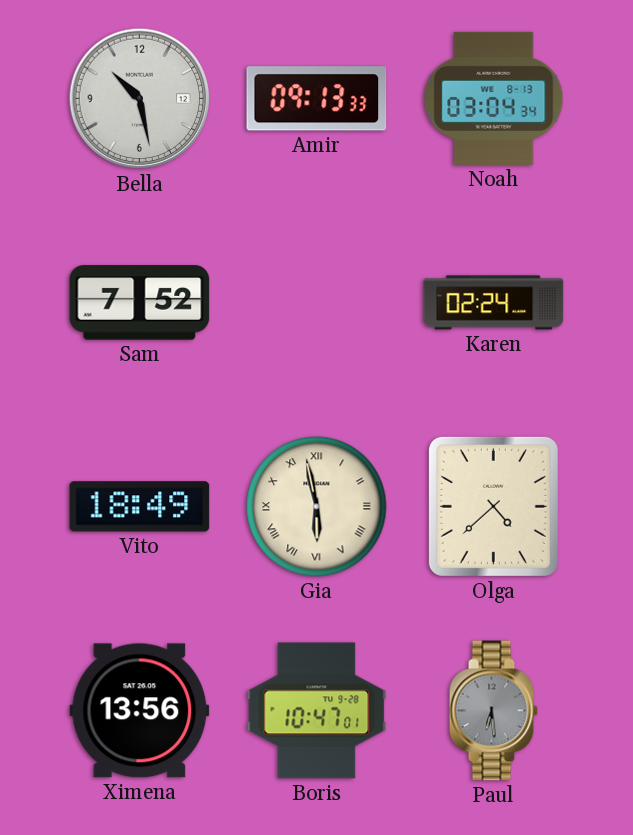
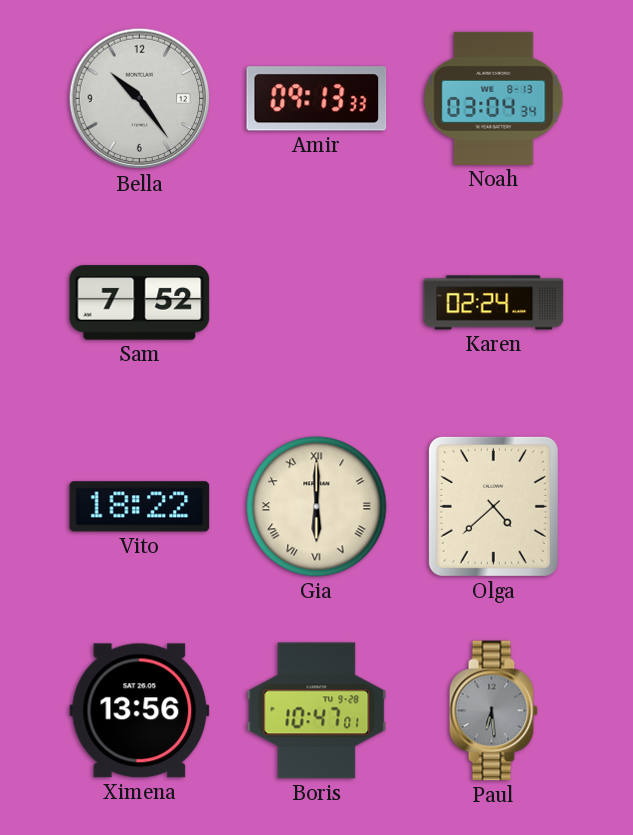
Bella: 10:28 -> 10:24 (140, 99)
Vito: 18:49 -> 18:22 (140, 507)
Gia: 5:58 -> 6:00 (317, 507)
